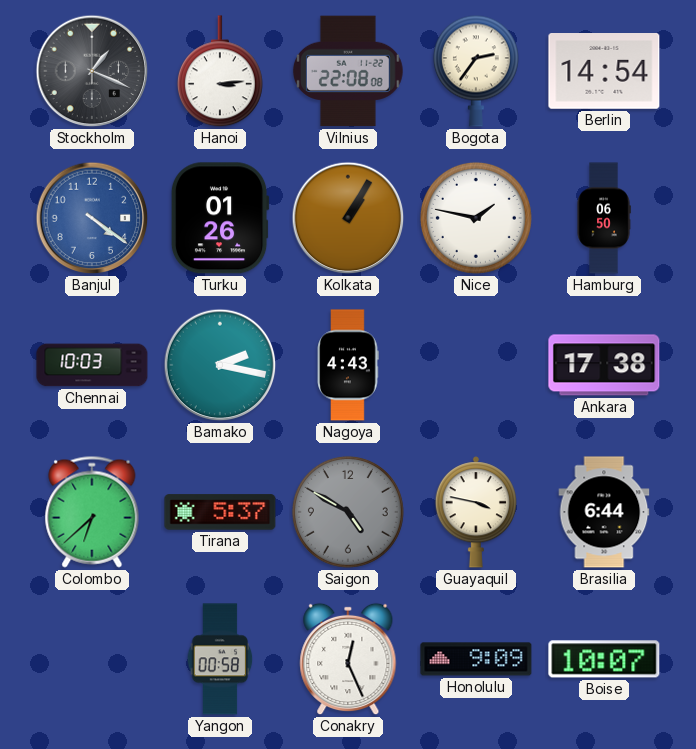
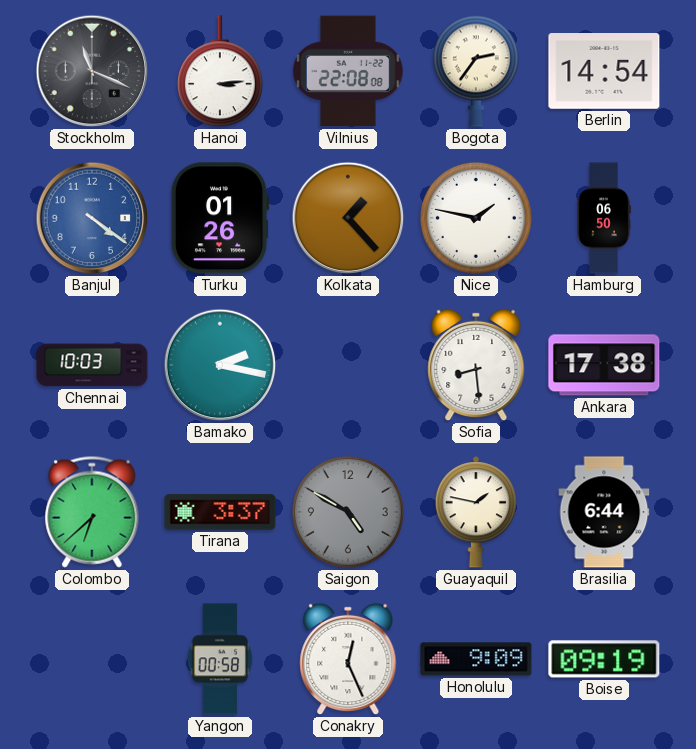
Stockholm: 1:19 -> 11:19 (92, 71)
Kolkata: 1:05 -> 1:23 (348, 218)
Nagoya: 4:43 -> none (348, 365)
Sofia: none -> 8:29 (476, 365)
Tirana: 5:37 -> 3:37 (220, 512)
Guayaquil: 3:47 -> 1:47 (475, 512)
Boise: 10:07 -> 09:19 (604, 659)
